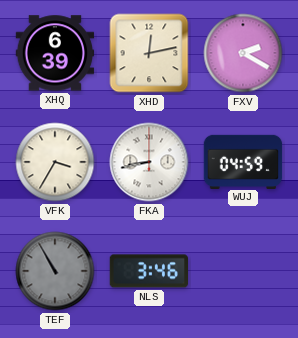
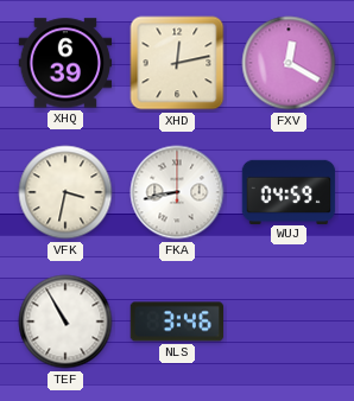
FXV: 2:20 -> 12:20 (289, 63)
VFK: 3:35 -> 3:32 (65, 192)
TEF dial: grey -> white (65, 322)
